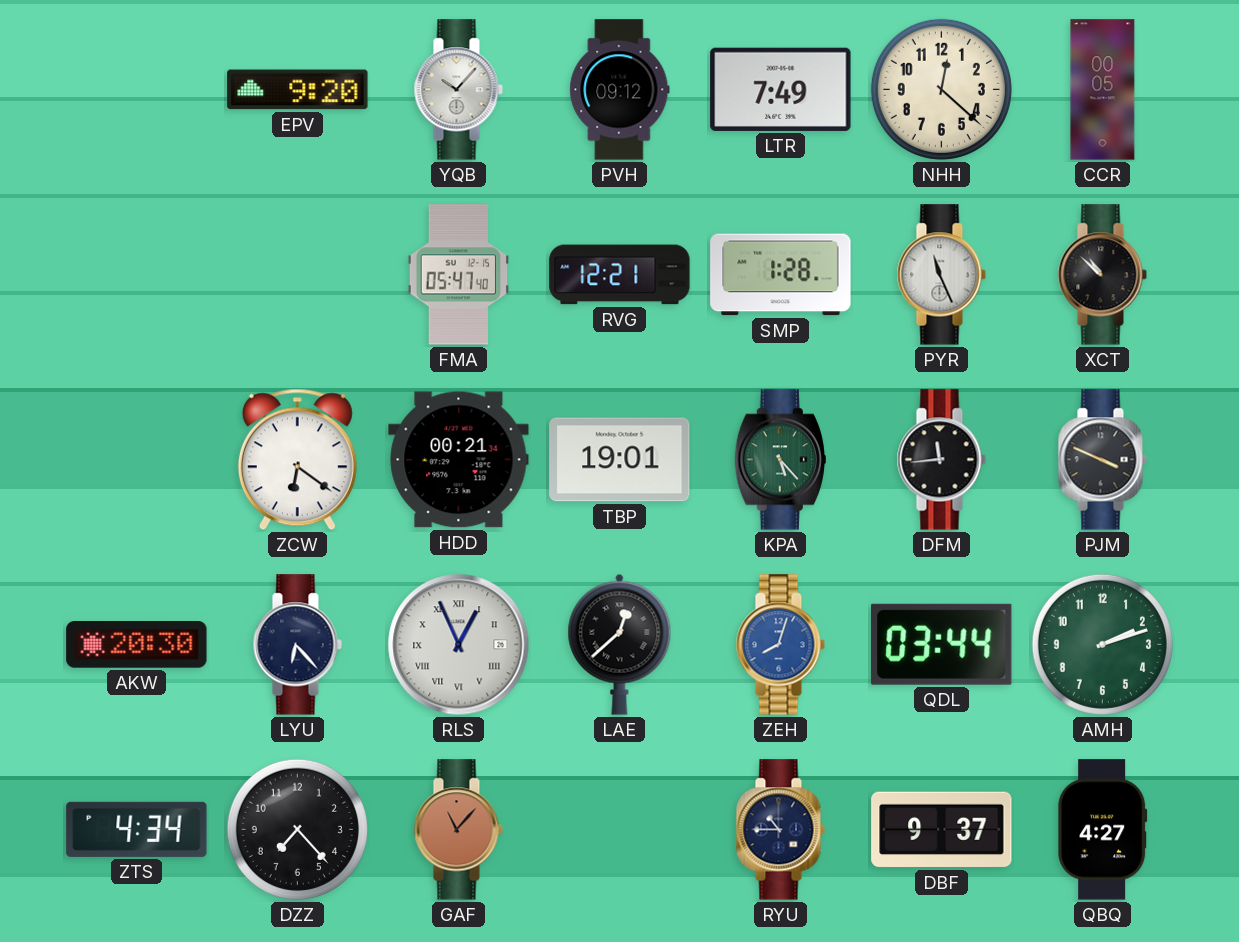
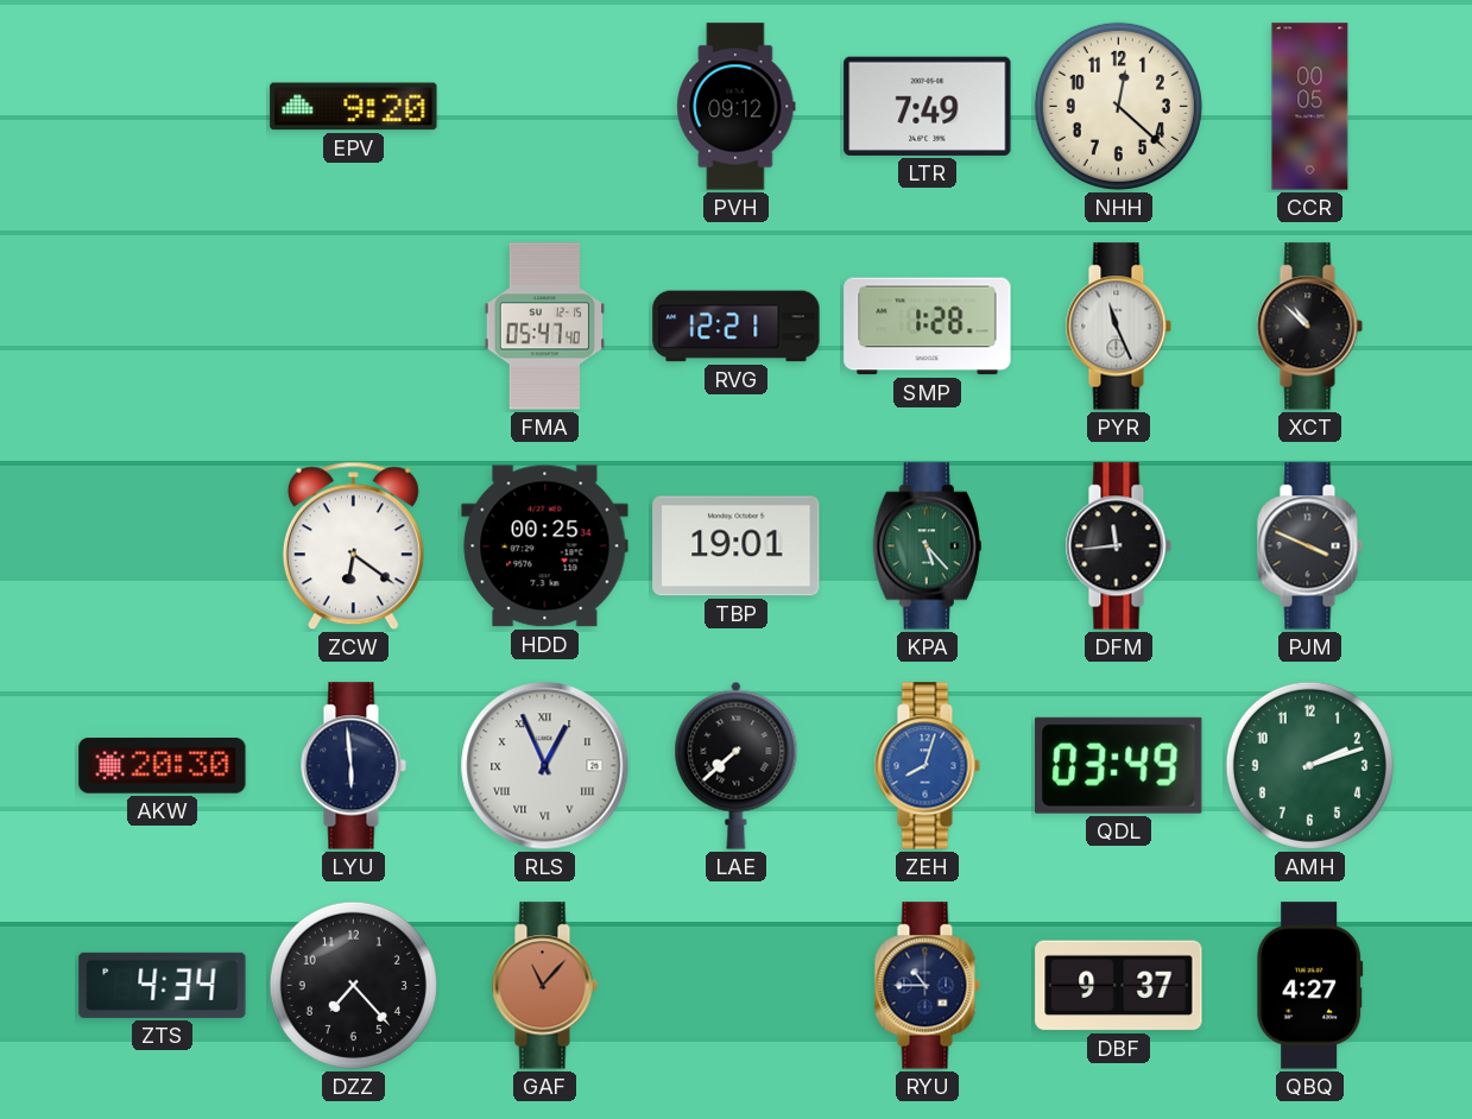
YQB: 10:07 -> none (458, 90)
HDD: 00:21 -> 00:25 (545, 546)
LYU: 6:23 -> 5:59 (353, 766)
LAE: 12:38 -> 7:38 (737, 765)
QDL: 03:44 -> 03:49 (1119, 765)
